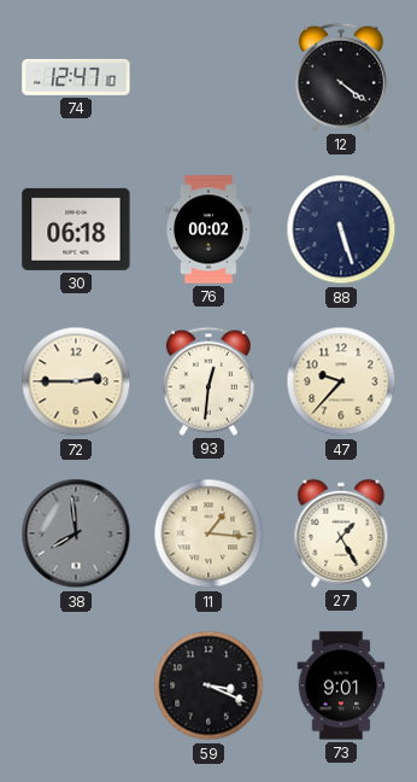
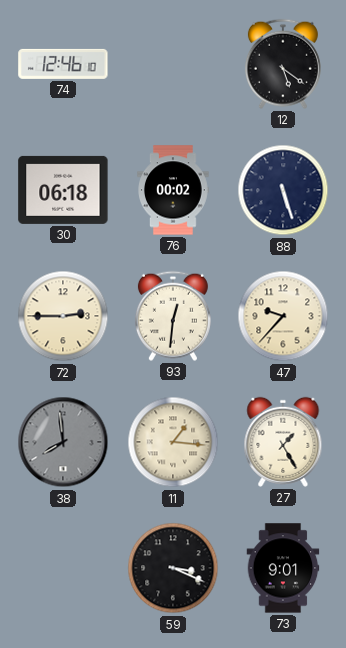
74: 12:47 -> 12:46 (63, 64)
12: 4:21 -> 5:21 (283, 64)
